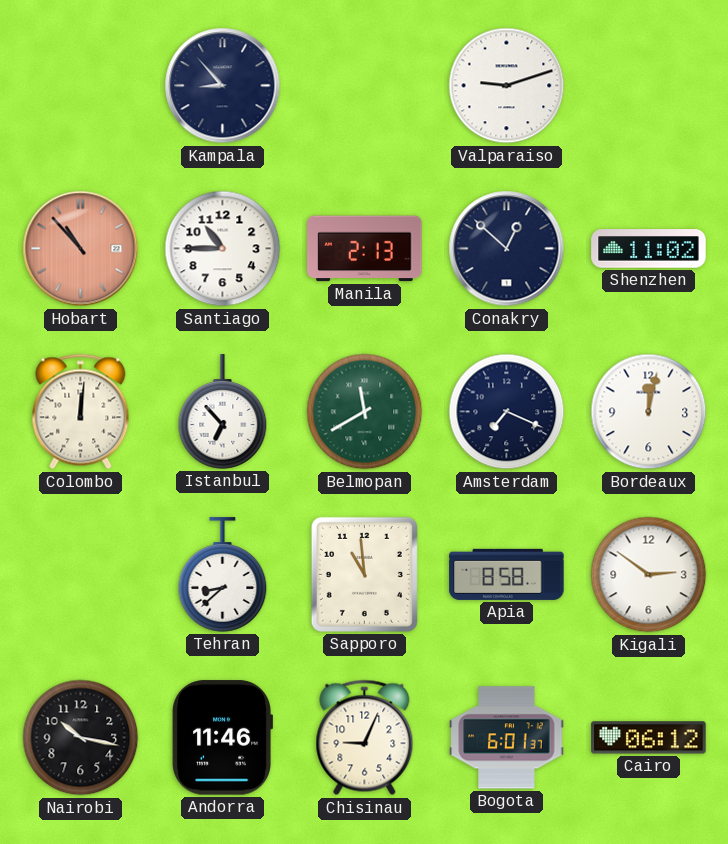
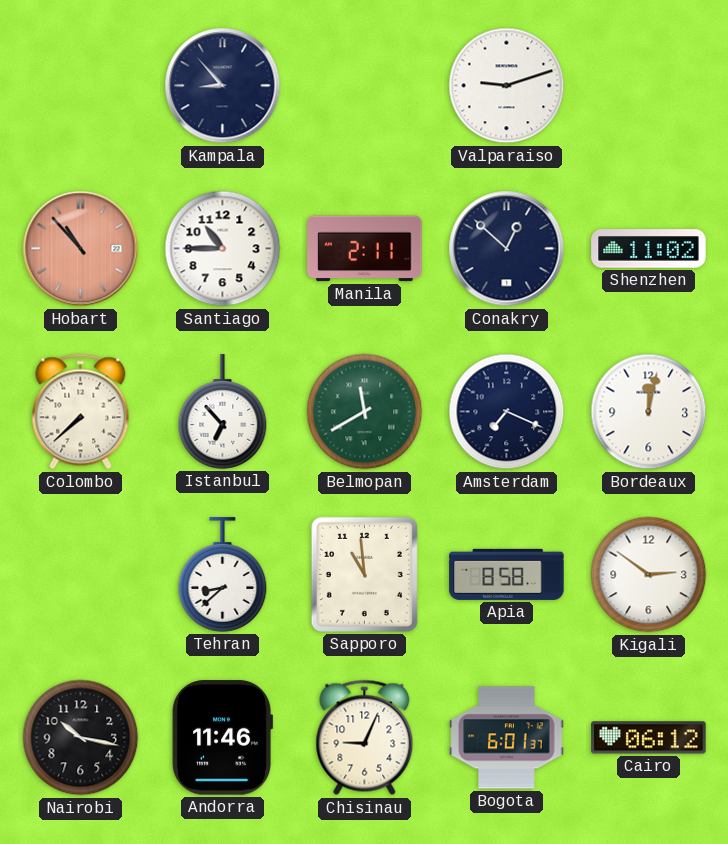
Manila: 2:13 -> 2:11 (365, 249)
Colombo: 12:01 -> 7:38 (81, 412)
